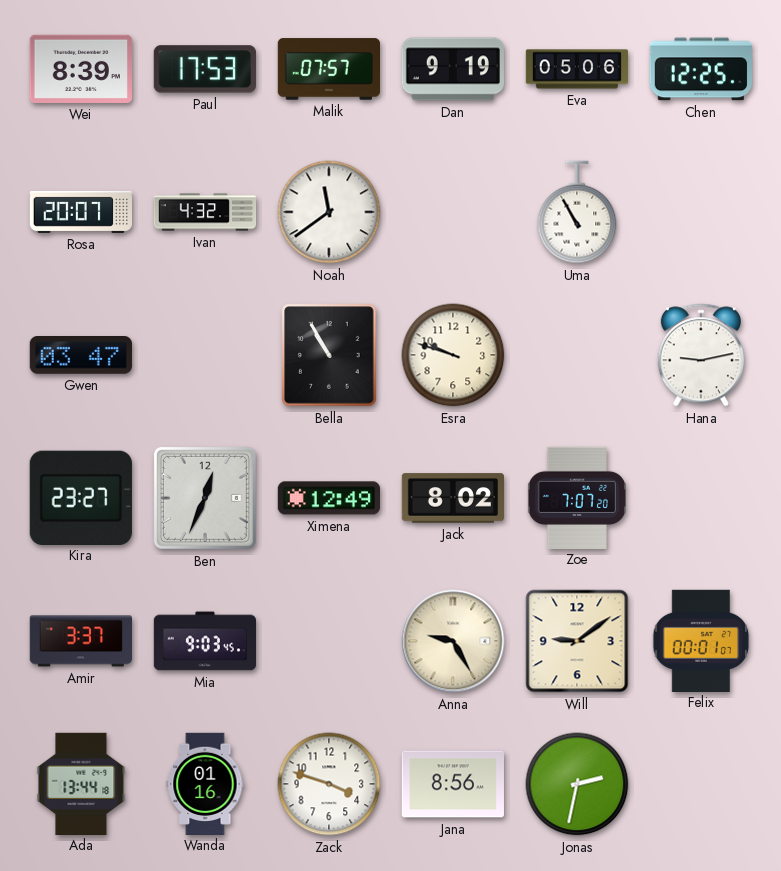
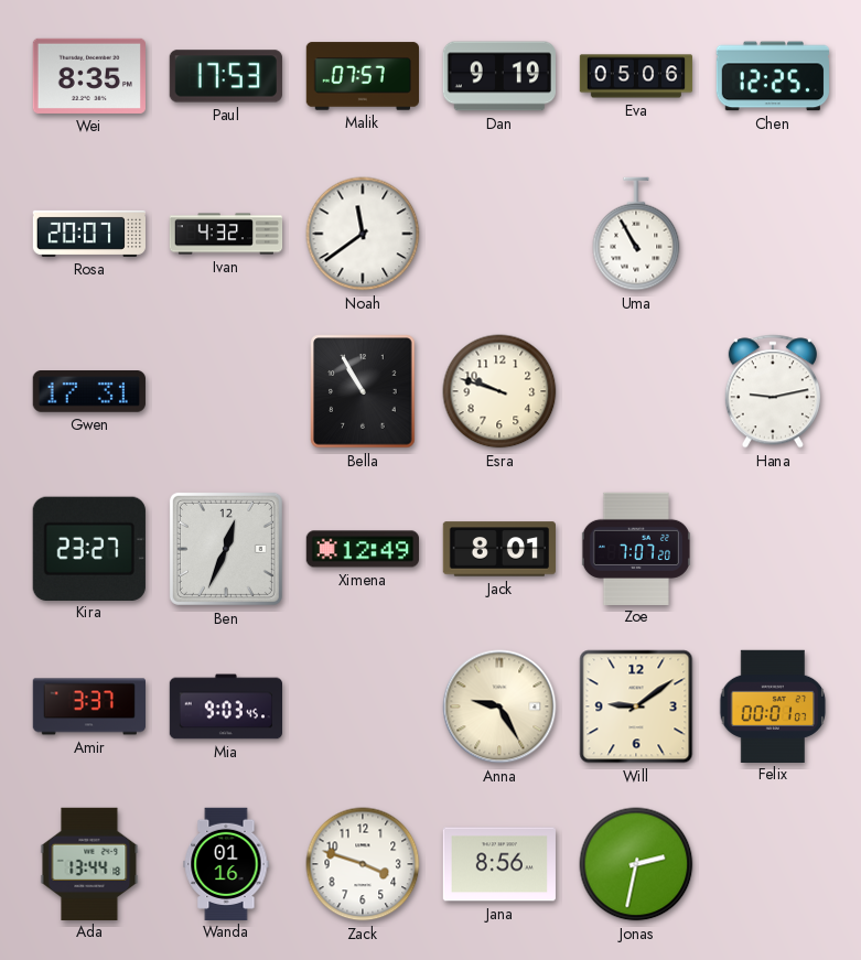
Wei: 8:39 -> 8:35 (88, 76)
Gwen: 03:47 -> 17:31 (89, 392)
Jack: 8:02 -> 8:01 (498, 549)
